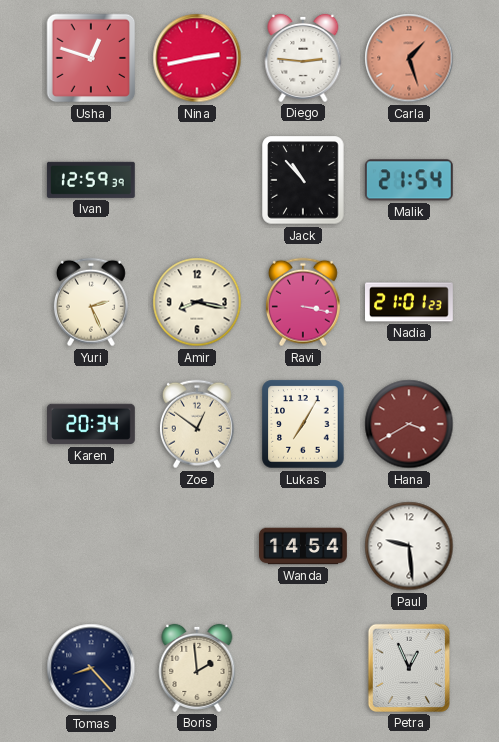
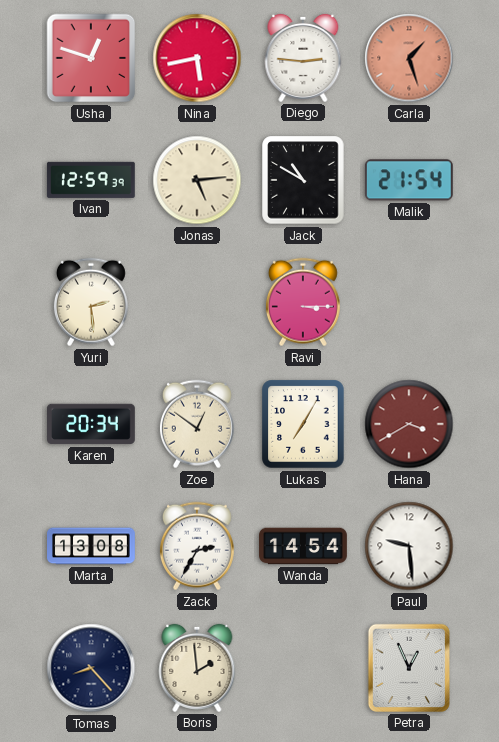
Nina: 2:43 -> 5:43 (197, 58)
Jonas: none -> 5:14 (197, 180)
Jack: 10:53 -> 10:50 (303, 180)
Yuri: 2:26 -> 2:29 (91, 302)
Amir: 8:17 -> none (197, 302)
Ravi: 3:17 -> 3:15 (303, 302)
Nadia: 21:01 -> none (410, 302)
Marta: none -> 13:08 (92, 546)
Zack: none -> 2:35 (197, 546)
